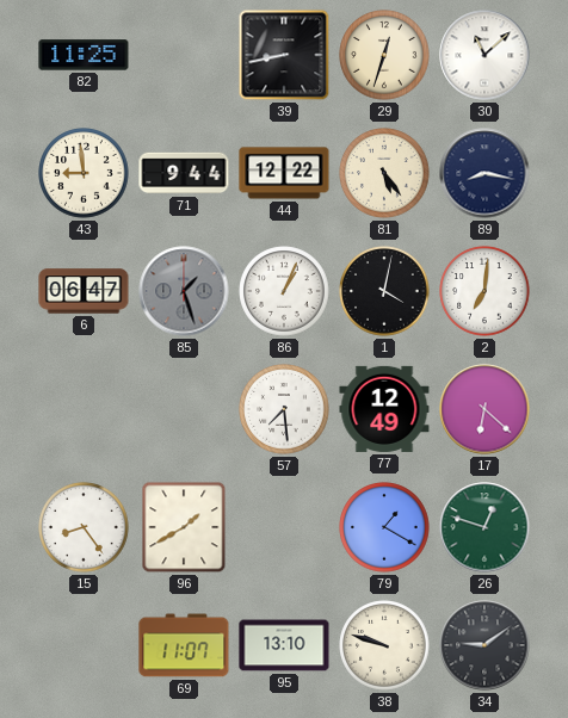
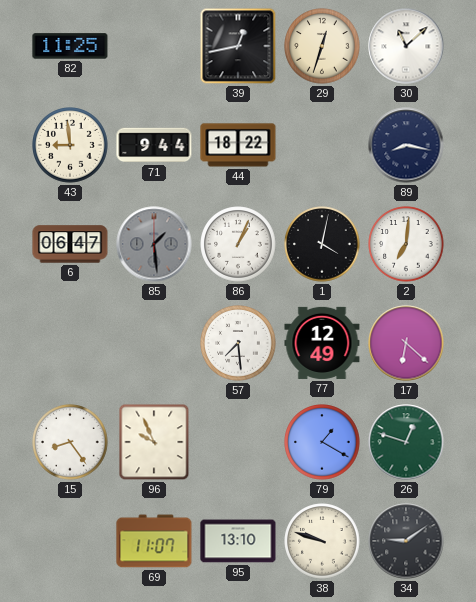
39: 8:43 -> 12:43 (238, 46)
44: 12:22 -> 18:22 (238, 145)
81: 5:24 -> none (384, 173)
85: 1:27 -> 1:29 (154, 244)
96: 1:40 -> 9:56 (154, 442)
